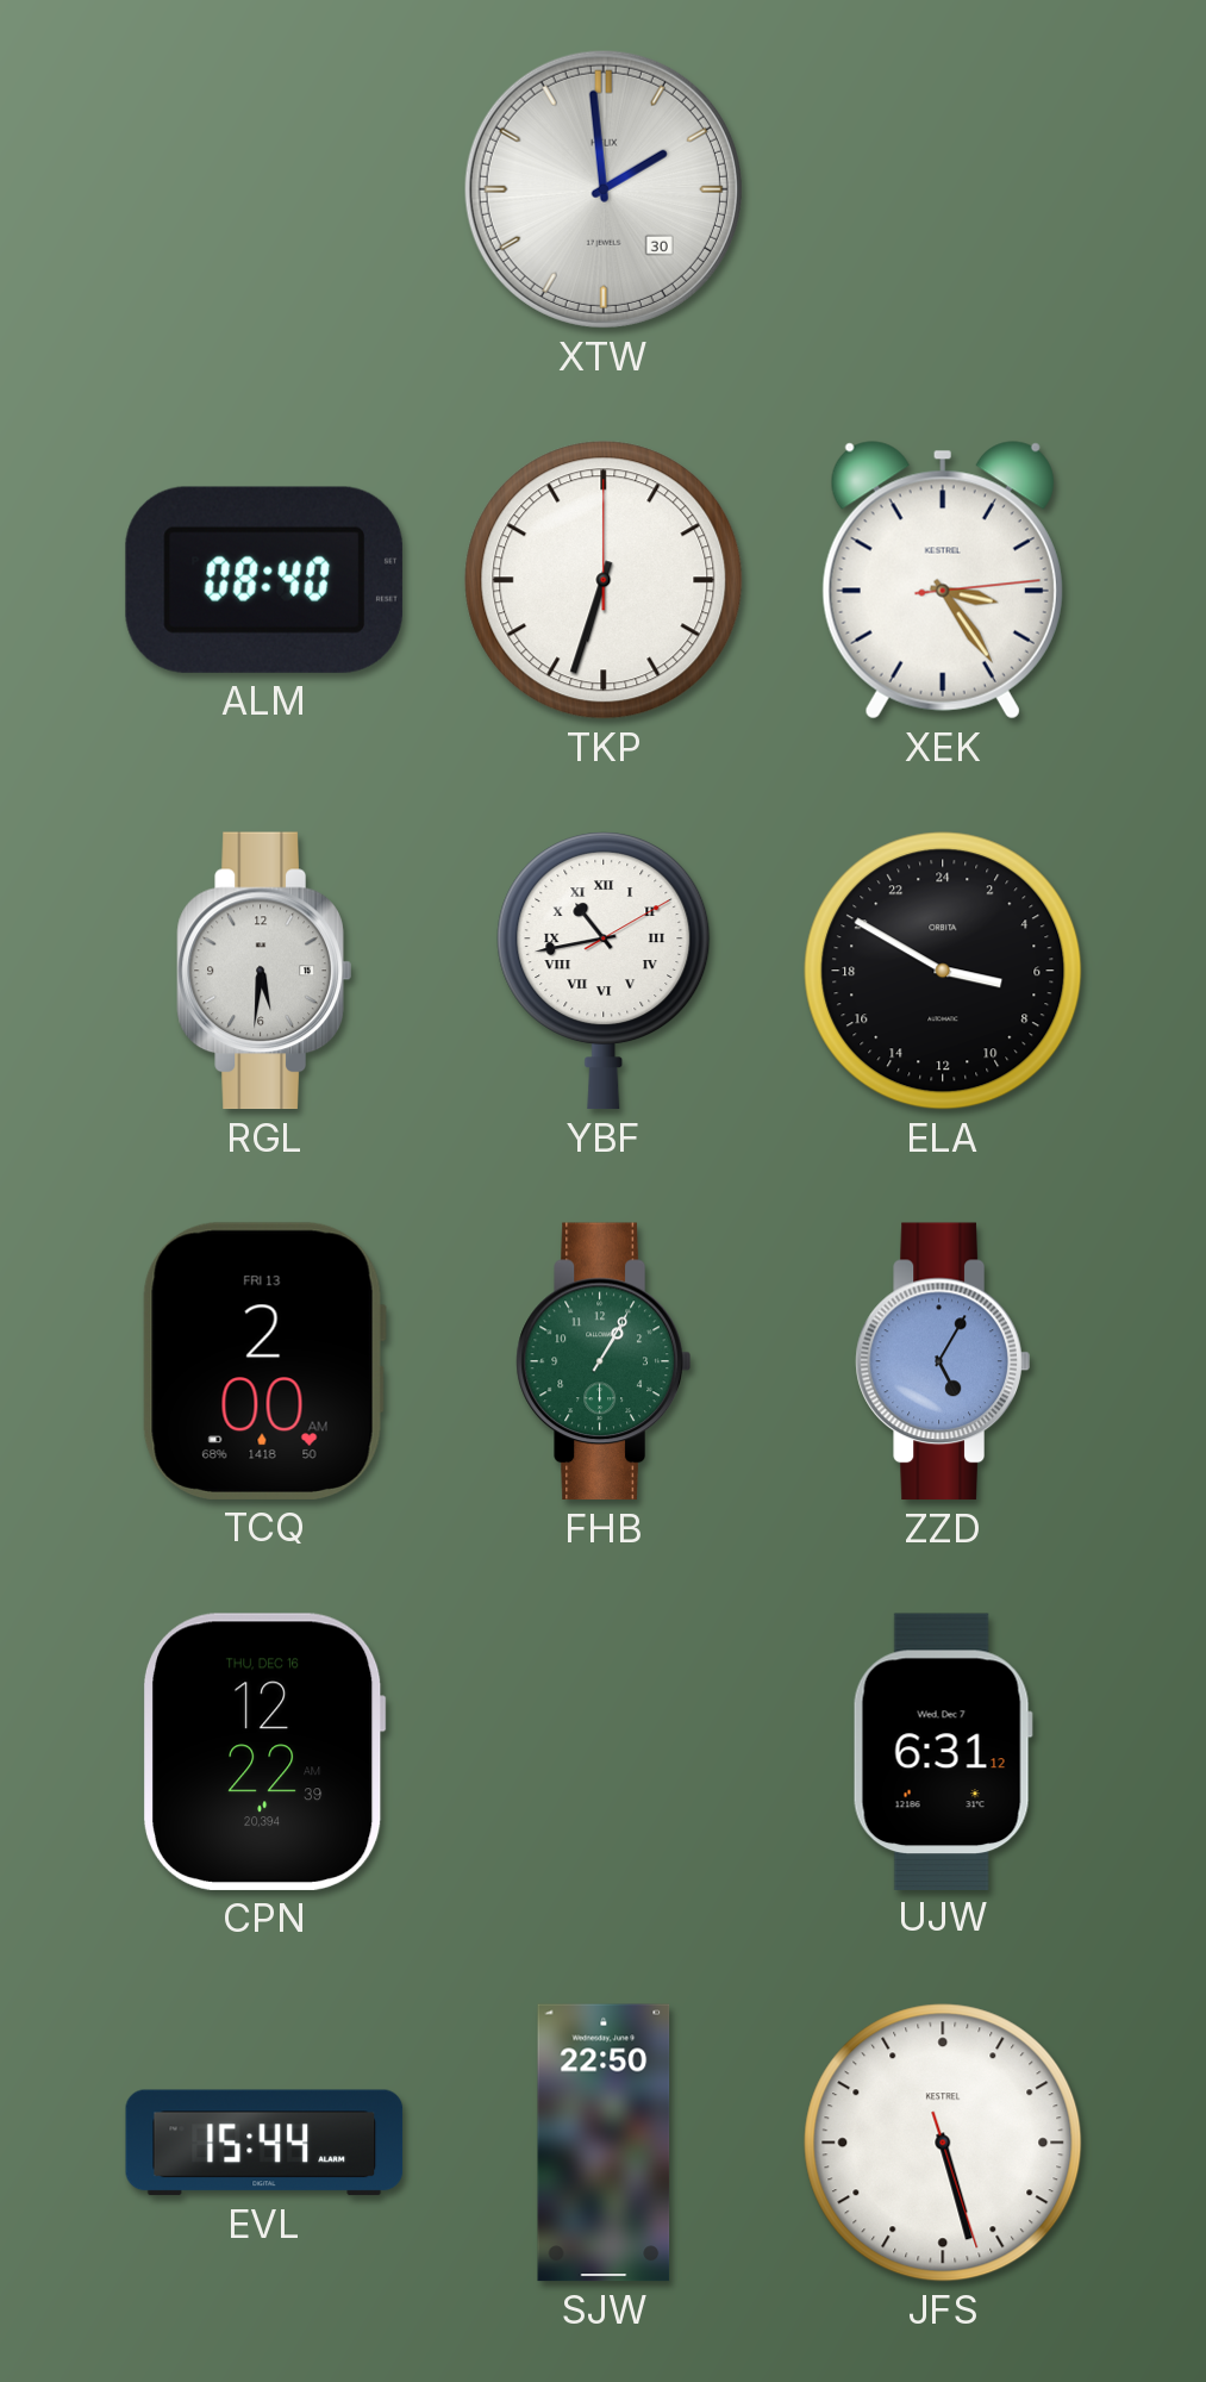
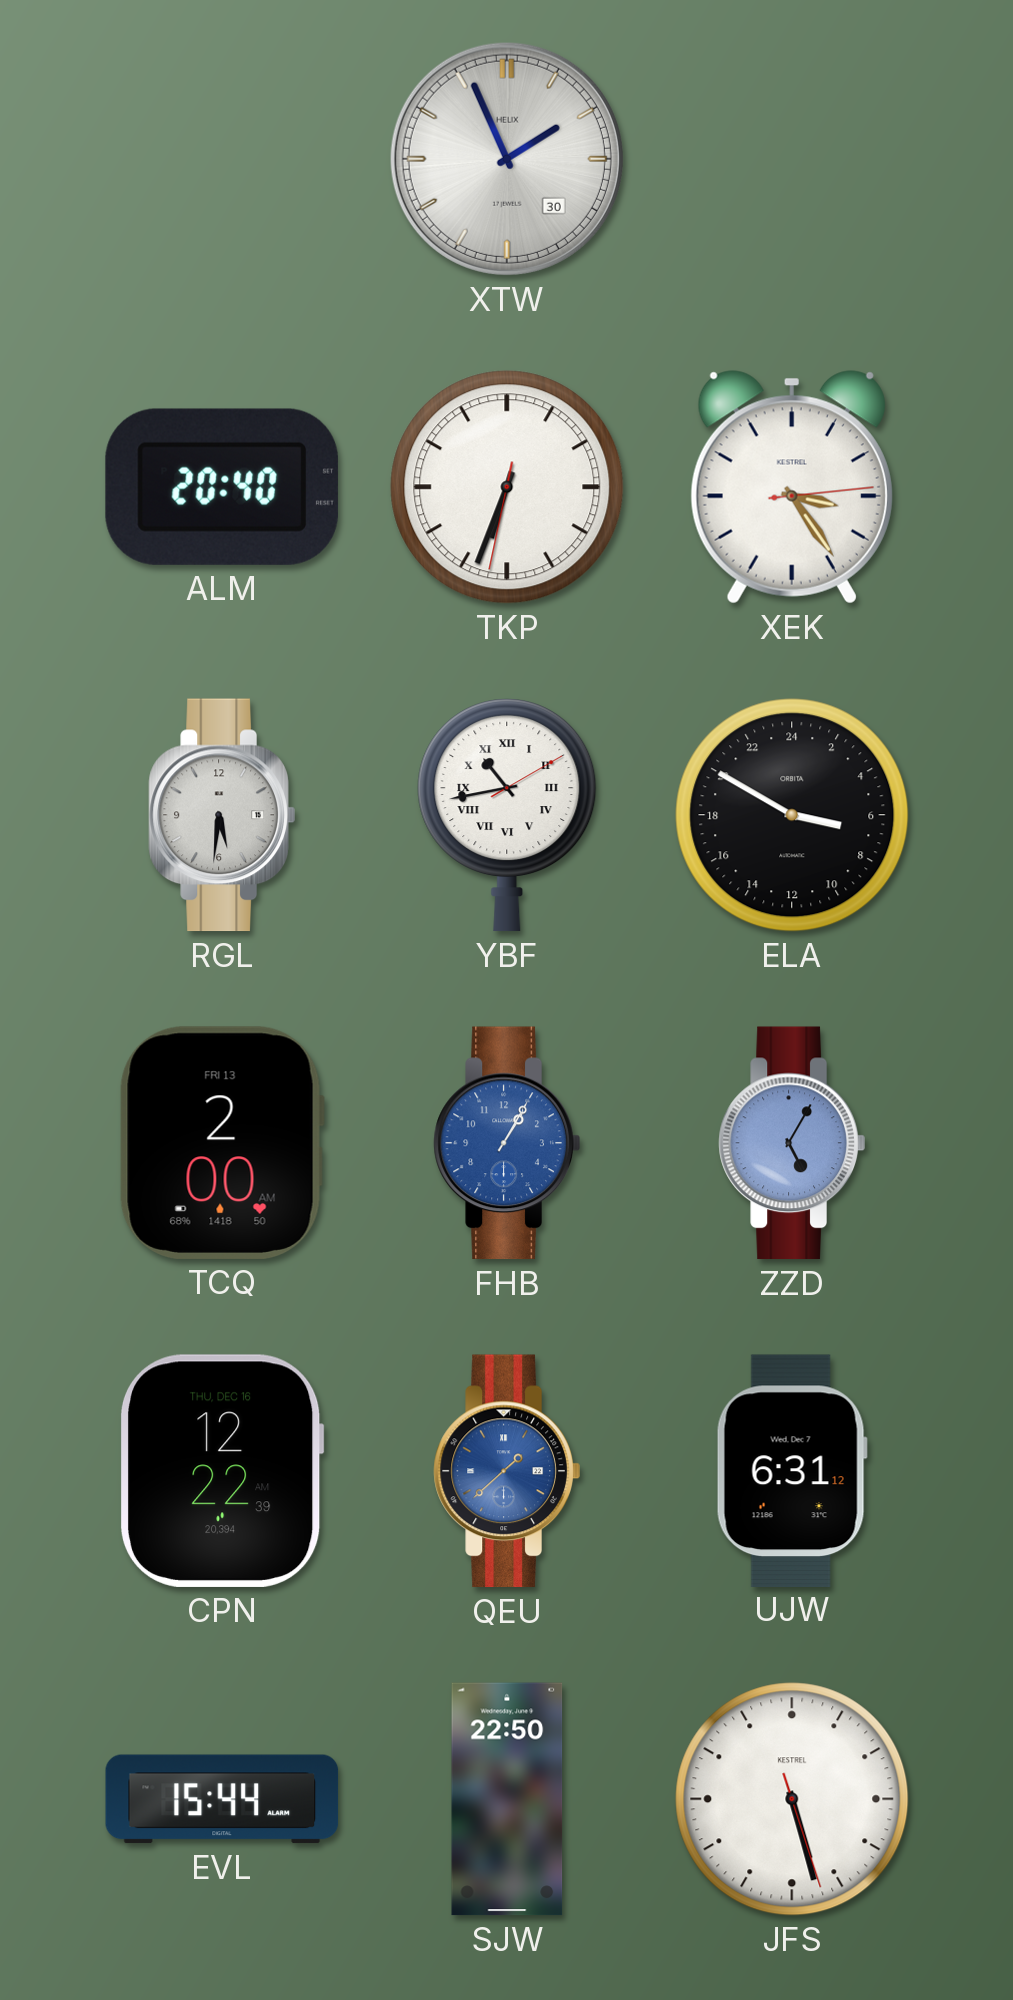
XTW: 1:59 -> 1:56 (507, 159)
ALM: 08:40 -> 20:40 (222, 487)
TKP: 6:33:00 -> 6:33:32 (507, 487)
FHB dial: green -> blue (507, 1143)
QEU: none -> 1:38 (507, 1471)
